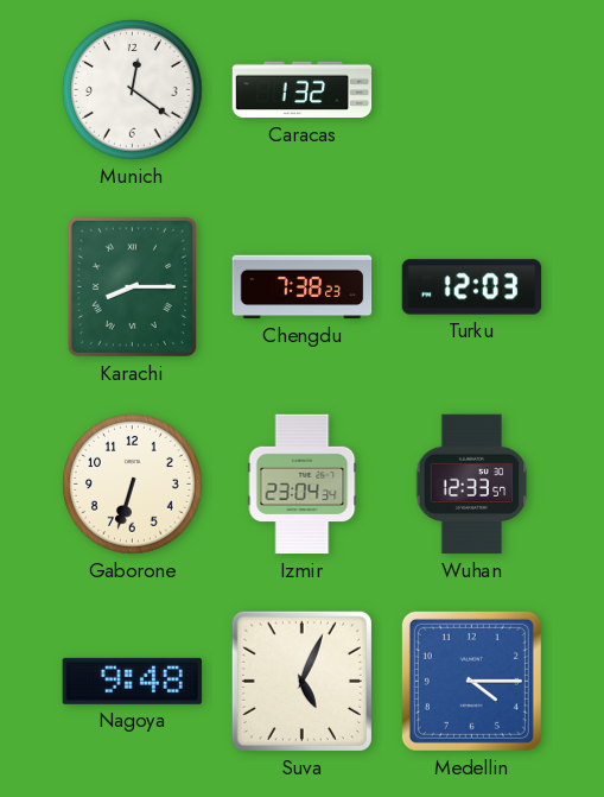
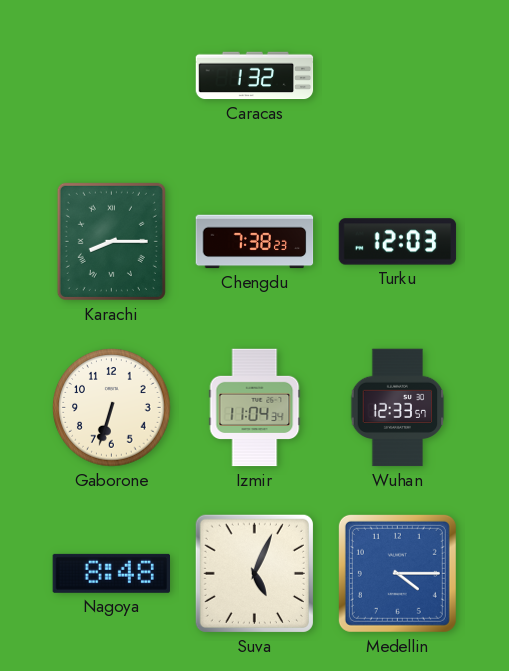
Munich: 12:21 -> none (133, 90)
Izmir: 23:04 -> 11:04 (255, 408)
Nagoya: 9:48 -> 8:48 (111, 573)
